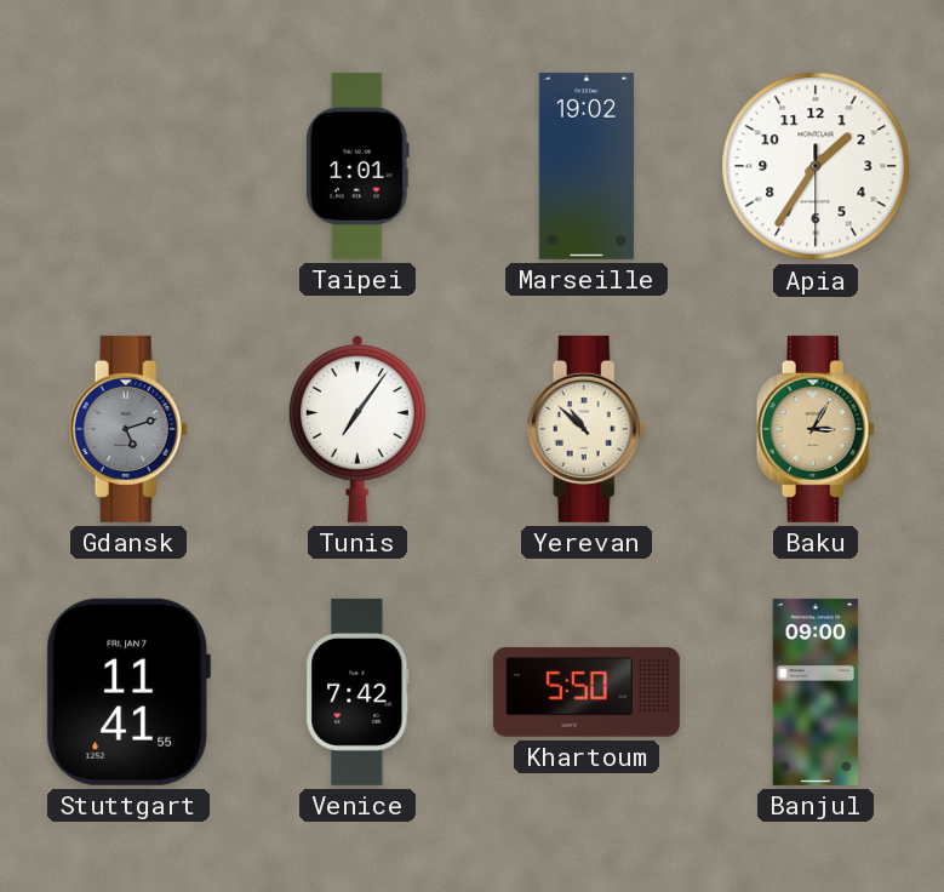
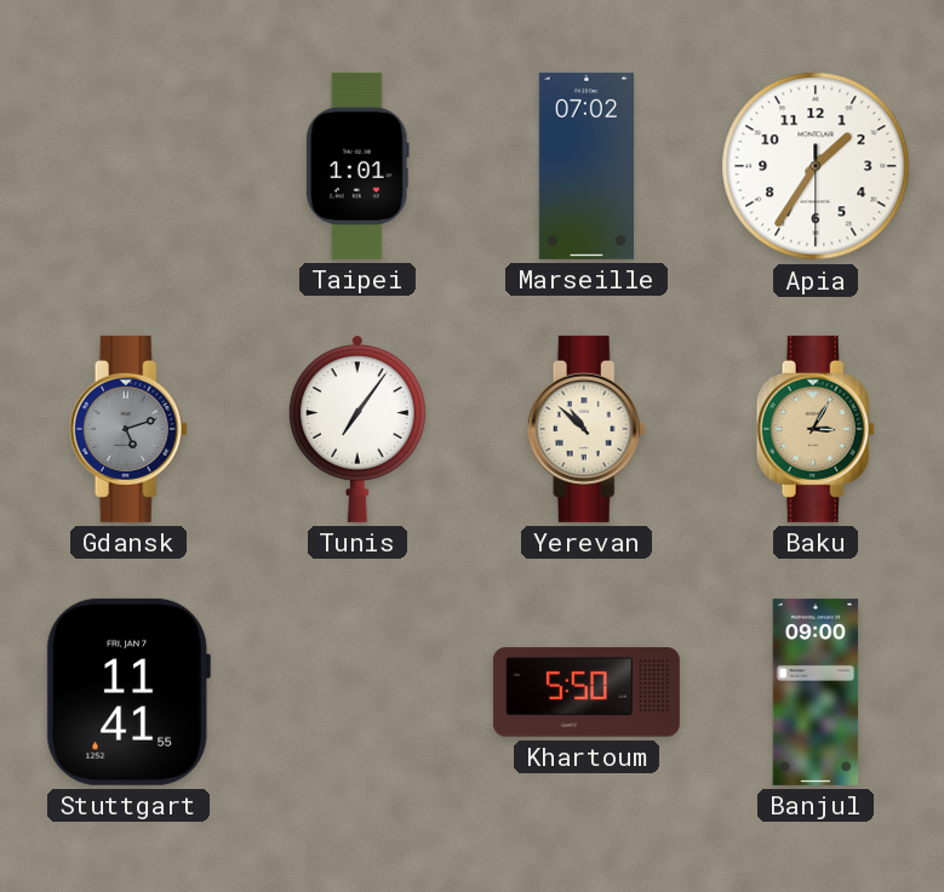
Marseille: 19:02 -> 07:02 (585, 166)
Venice: 7:42 -> none (357, 692)
